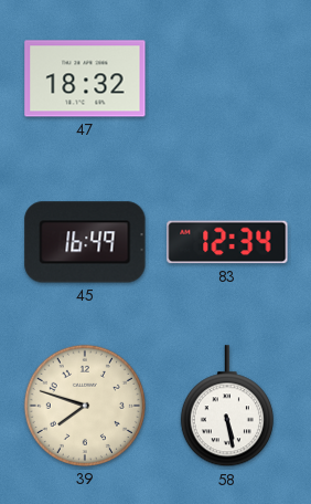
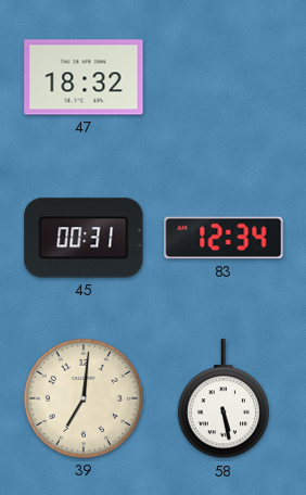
45: 16:49 -> 00:31 (84, 238)
39: 7:48 -> 7:01 (84, 398)
